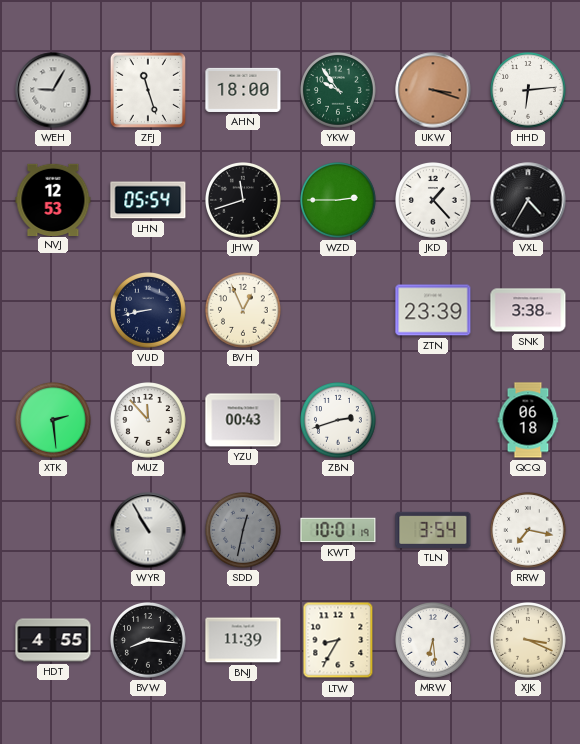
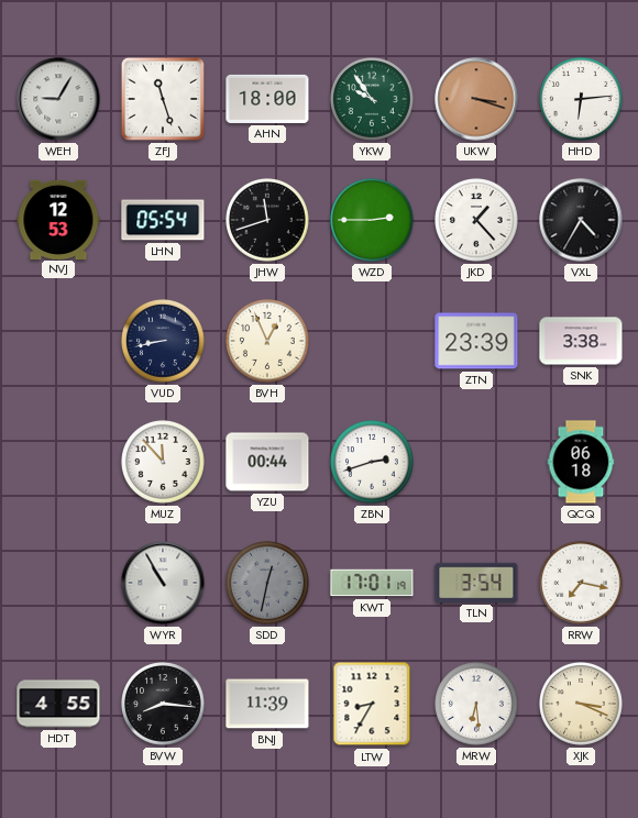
XTK: 2:29 -> none (54, 421)
YZU: 00:43 -> 00:44 (267, 462)
KWT: 10:01 -> 17:01 (372, 583)
